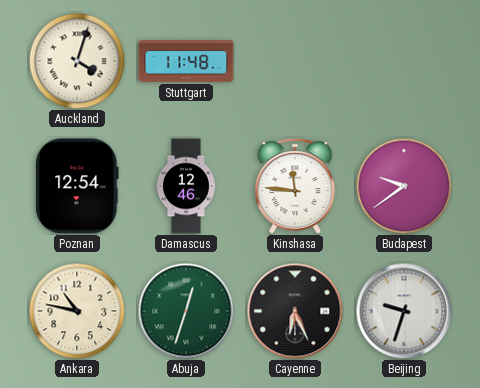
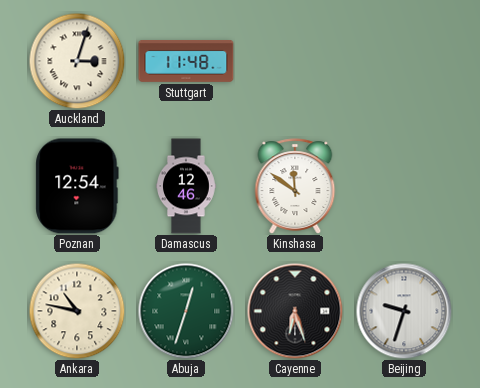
Auckland: 4:03 -> 3:03 (77, 61)
Kinshasa: 11:46 -> 11:51 (295, 186)
Budapest: 9:39 -> none (404, 186)
Cayenne: 6:26 -> 6:27 (295, 311)
